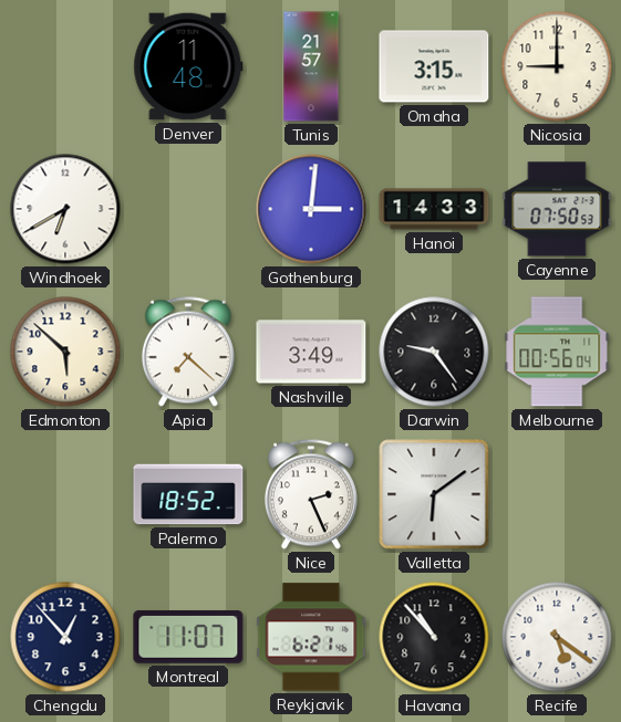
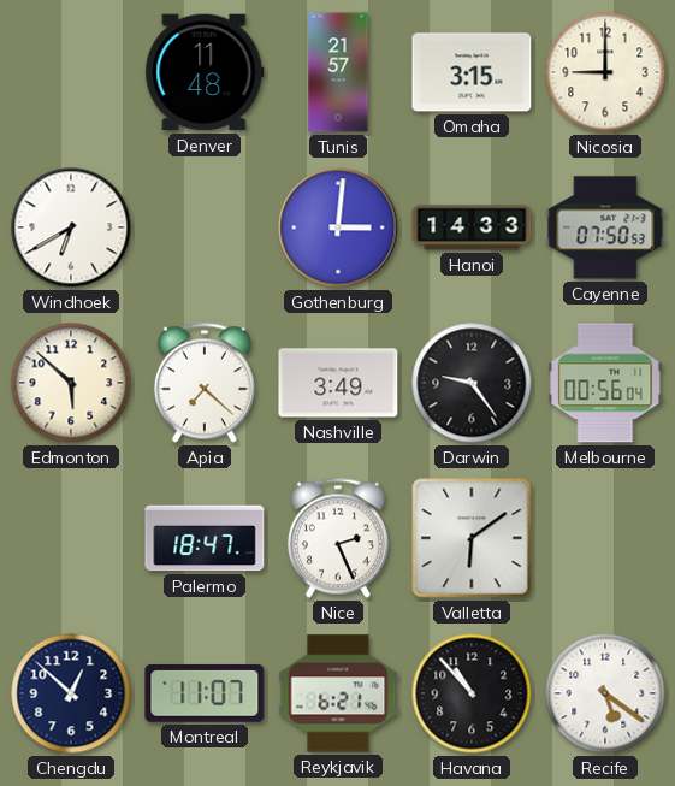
Palermo: 18:52 -> 18:47 (205, 538)
Chengdu: 12:53 -> 12:52 (71, 693)
